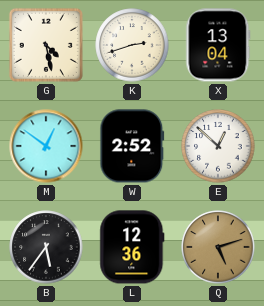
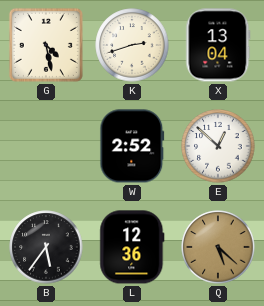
M: 12:51 -> none (46, 146)
Q: 5:12 -> 5:22 (218, 247)
